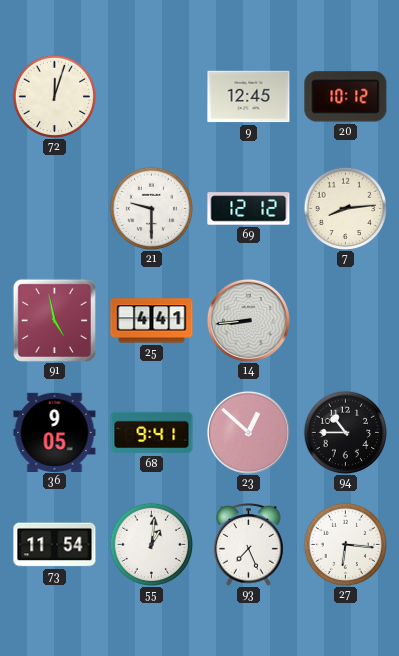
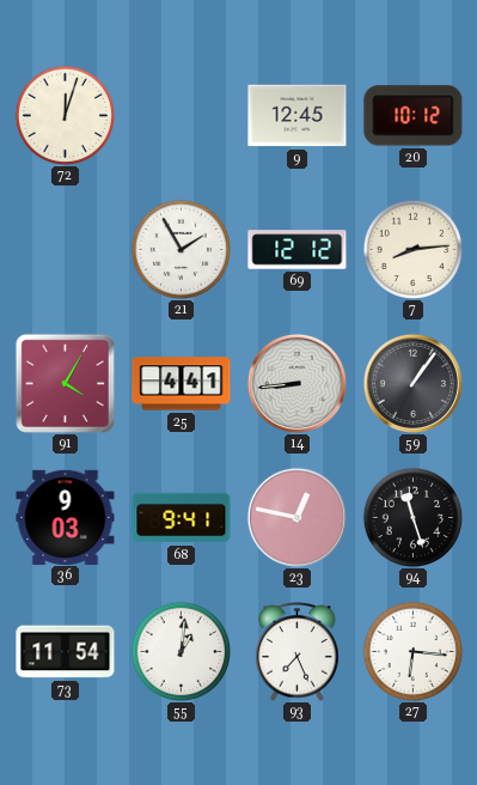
21: 9:30 -> 1:55 (181, 249)
91: 4:58 -> 4:05 (65, 383)
59: none -> 1:06 (412, 383)
36: 9:05 -> 9:03 (66, 517)
23: 12:52 -> 12:47 (296, 517)
94: 10:45 -> 11:27 (412, 517)
